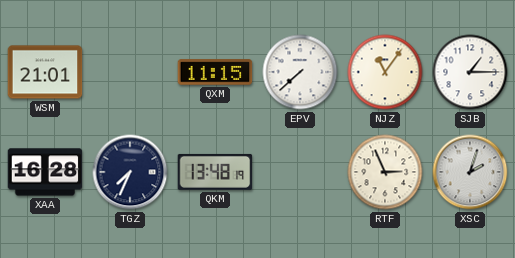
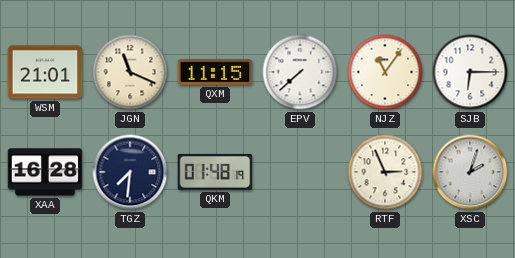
JGN: none -> 11:19 (130, 72)
SJB: 1:15 -> 6:15 (470, 72)
TGZ: 7:34 -> 7:31 (130, 172)
QKM: 13:48 -> 01:48 (215, 172)
